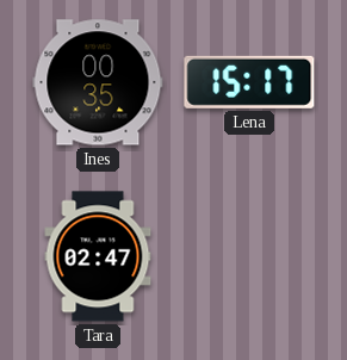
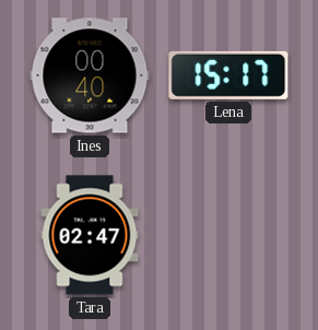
Ines: 00:35 -> 00:40 (90, 75)
